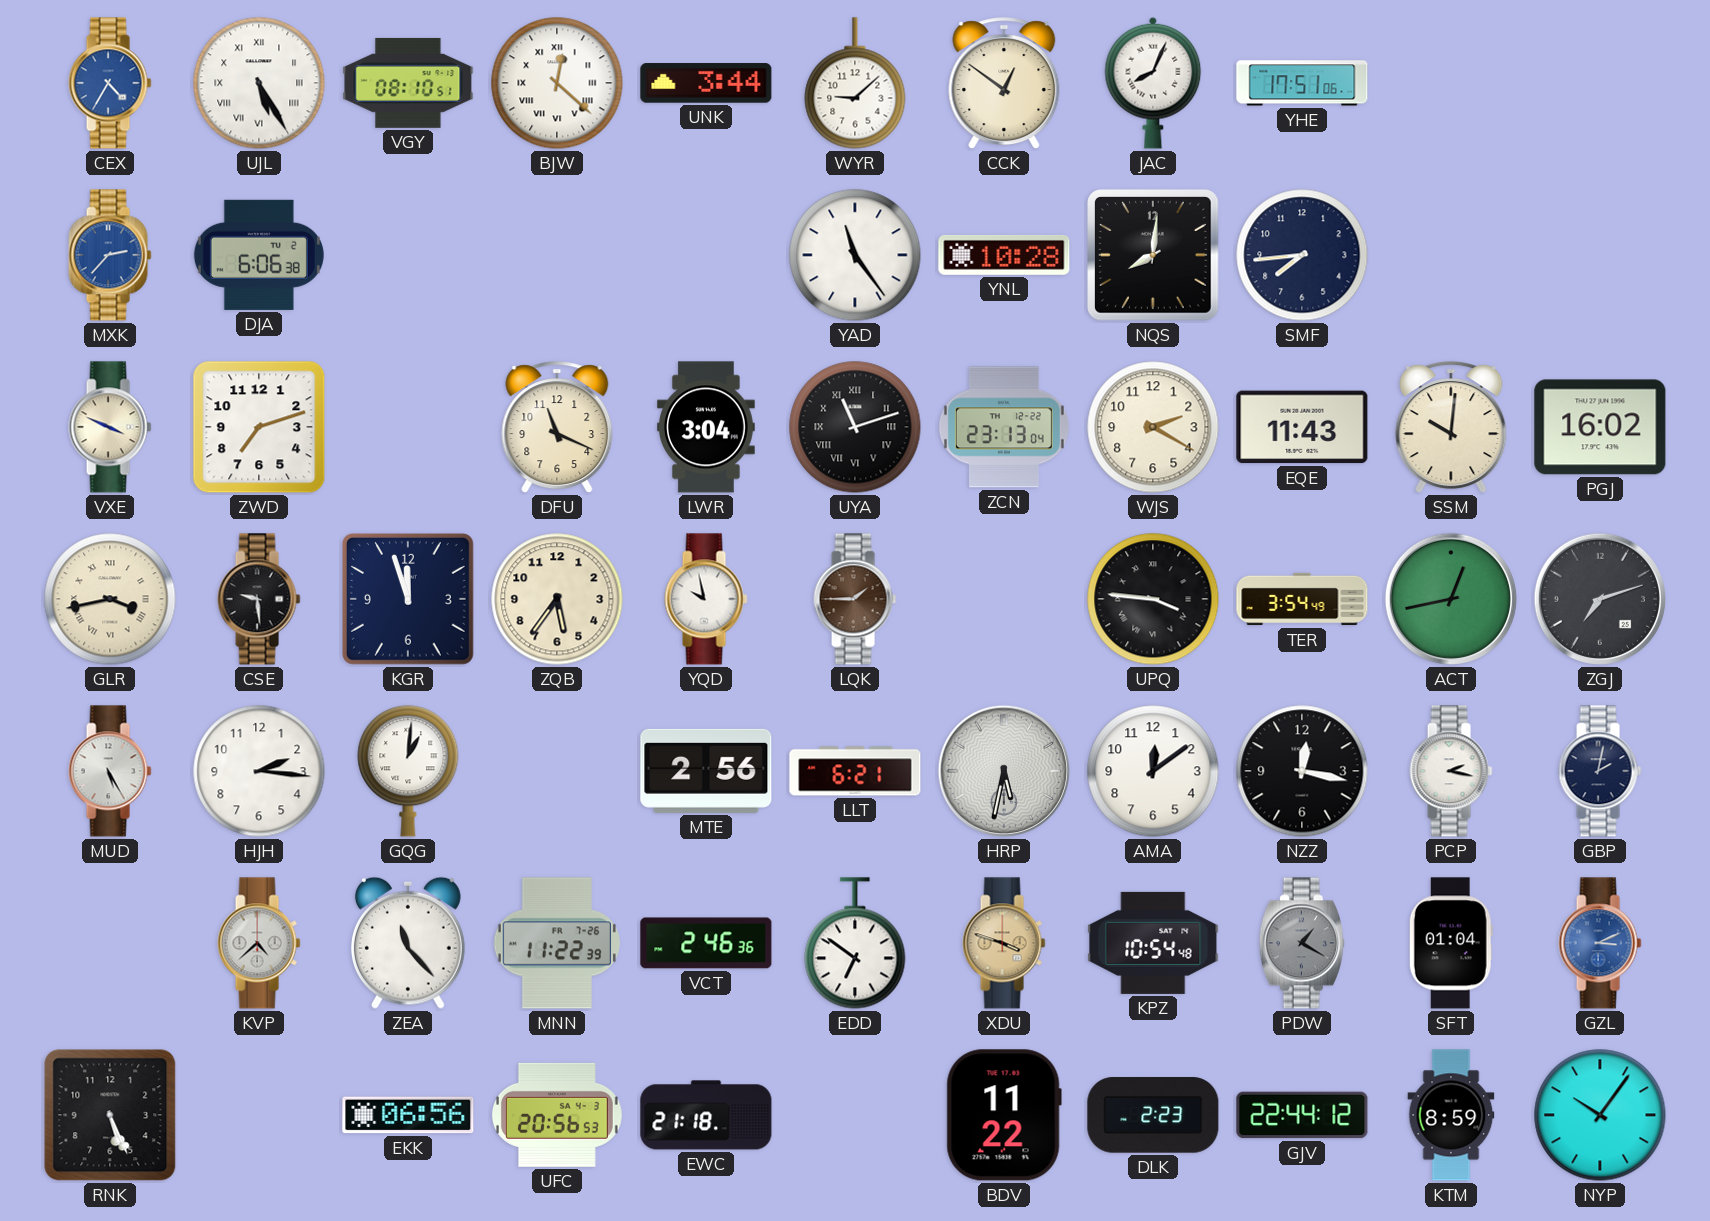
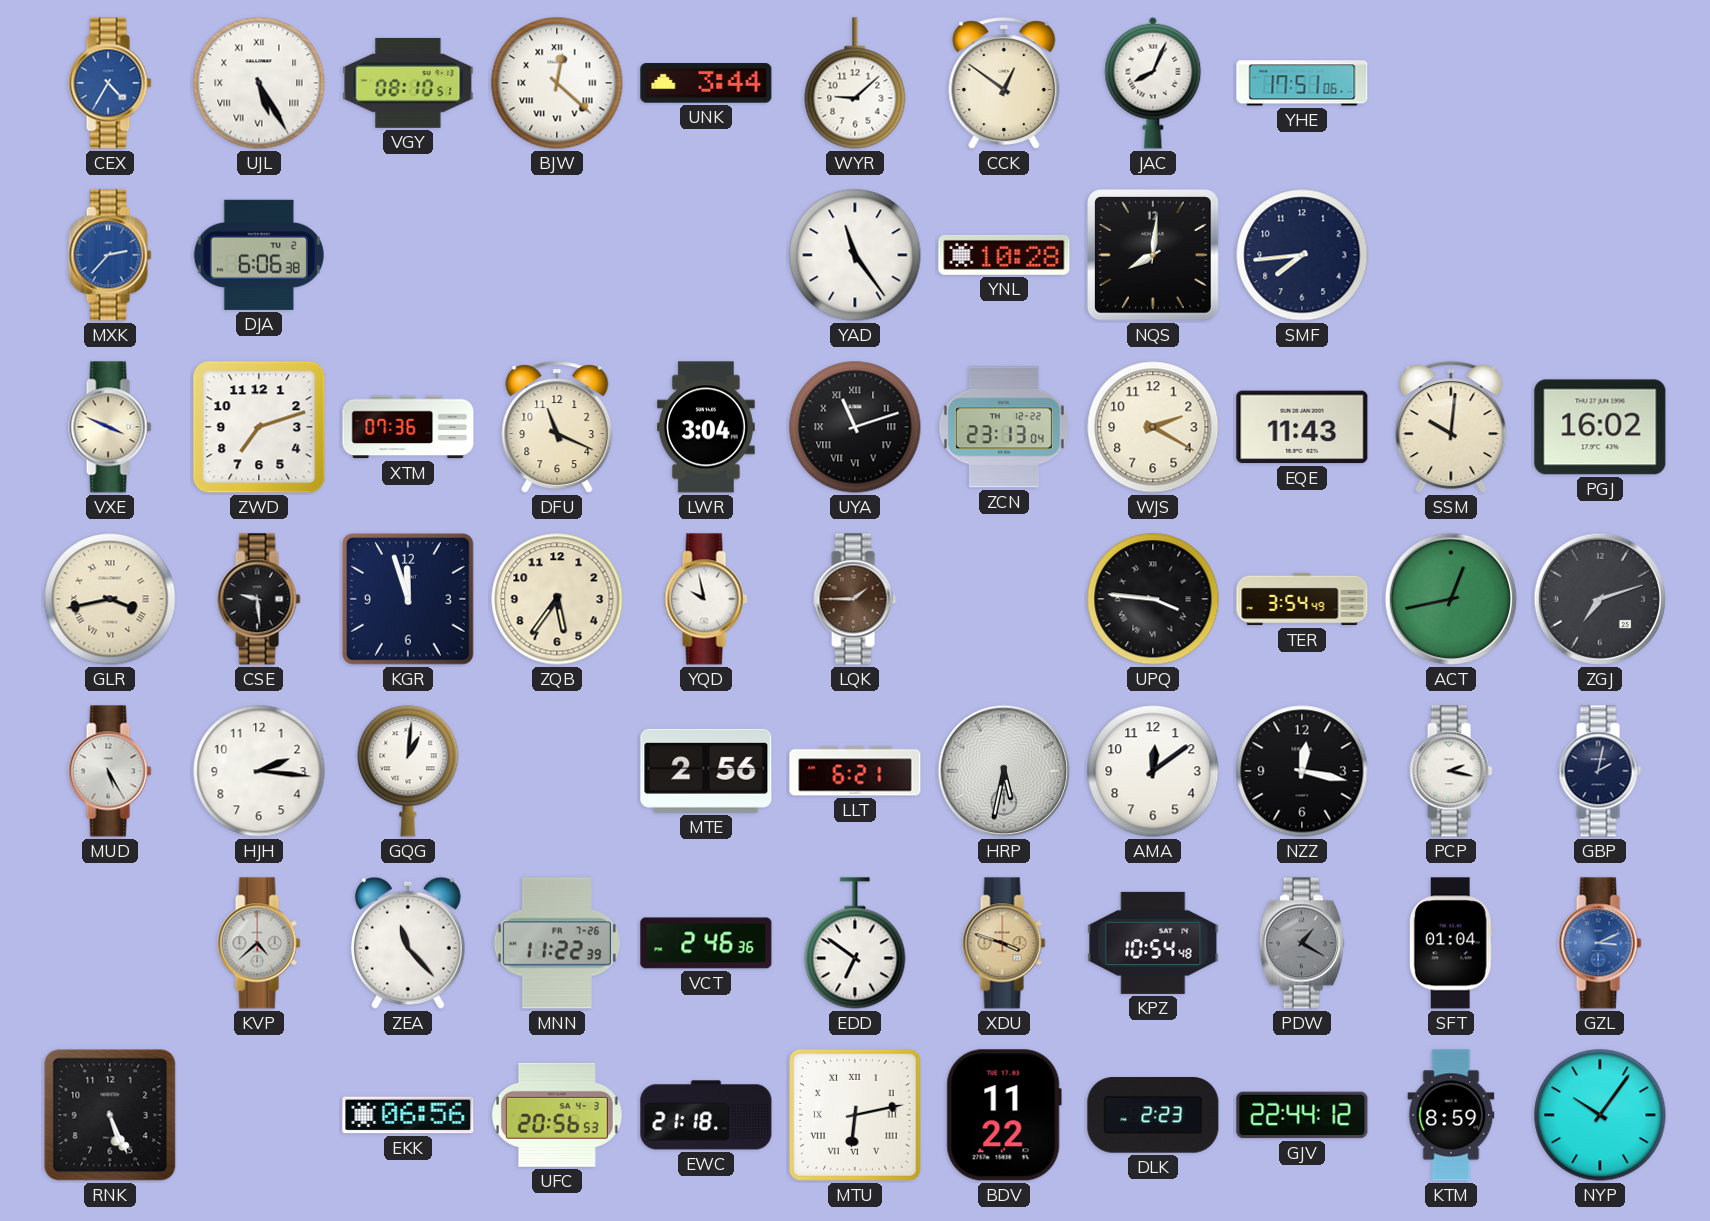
XTM: none -> 07:36 (408, 427)
MTU: none -> 6:13 (855, 1115)
